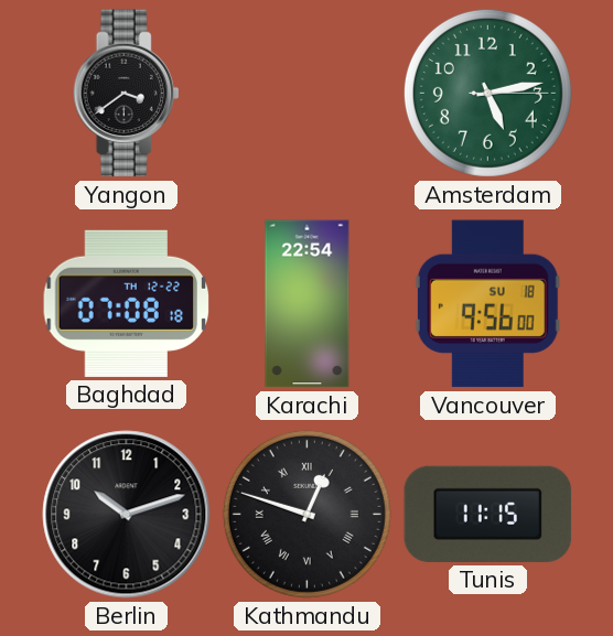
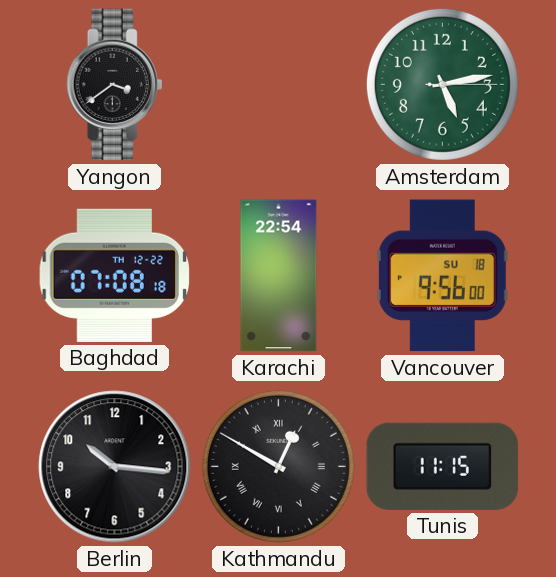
Berlin: 10:12 -> 10:16 (115, 467)
Kathmandu: 12:48 -> 12:50 (278, 466)
